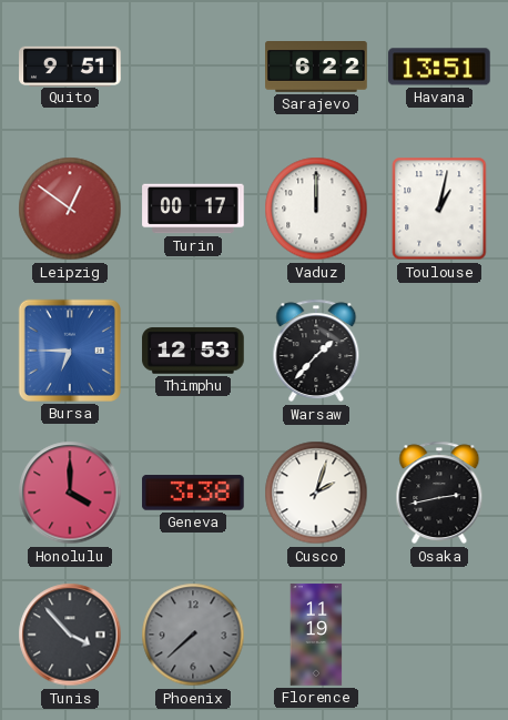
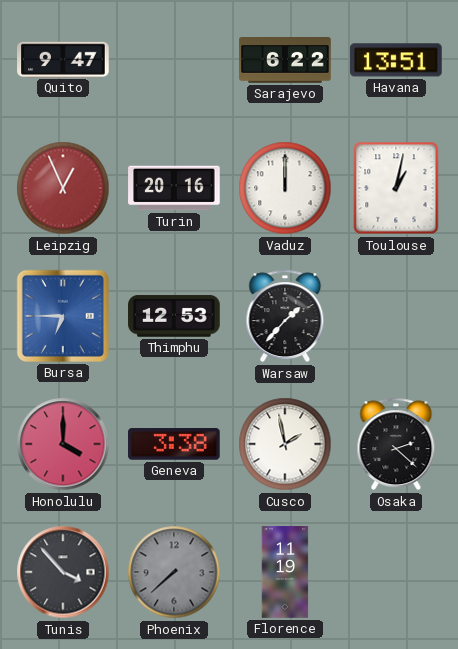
Quito: 9:51 -> 9:47 (63, 59)
Leipzig: 12:51 -> 12:56 (63, 188)
Turin: 00:17 -> 20:16 (174, 188)
Cusco: 2:03 -> 1:58 (285, 444)
Osaka: 2:43 -> 2:22 (396, 444)
